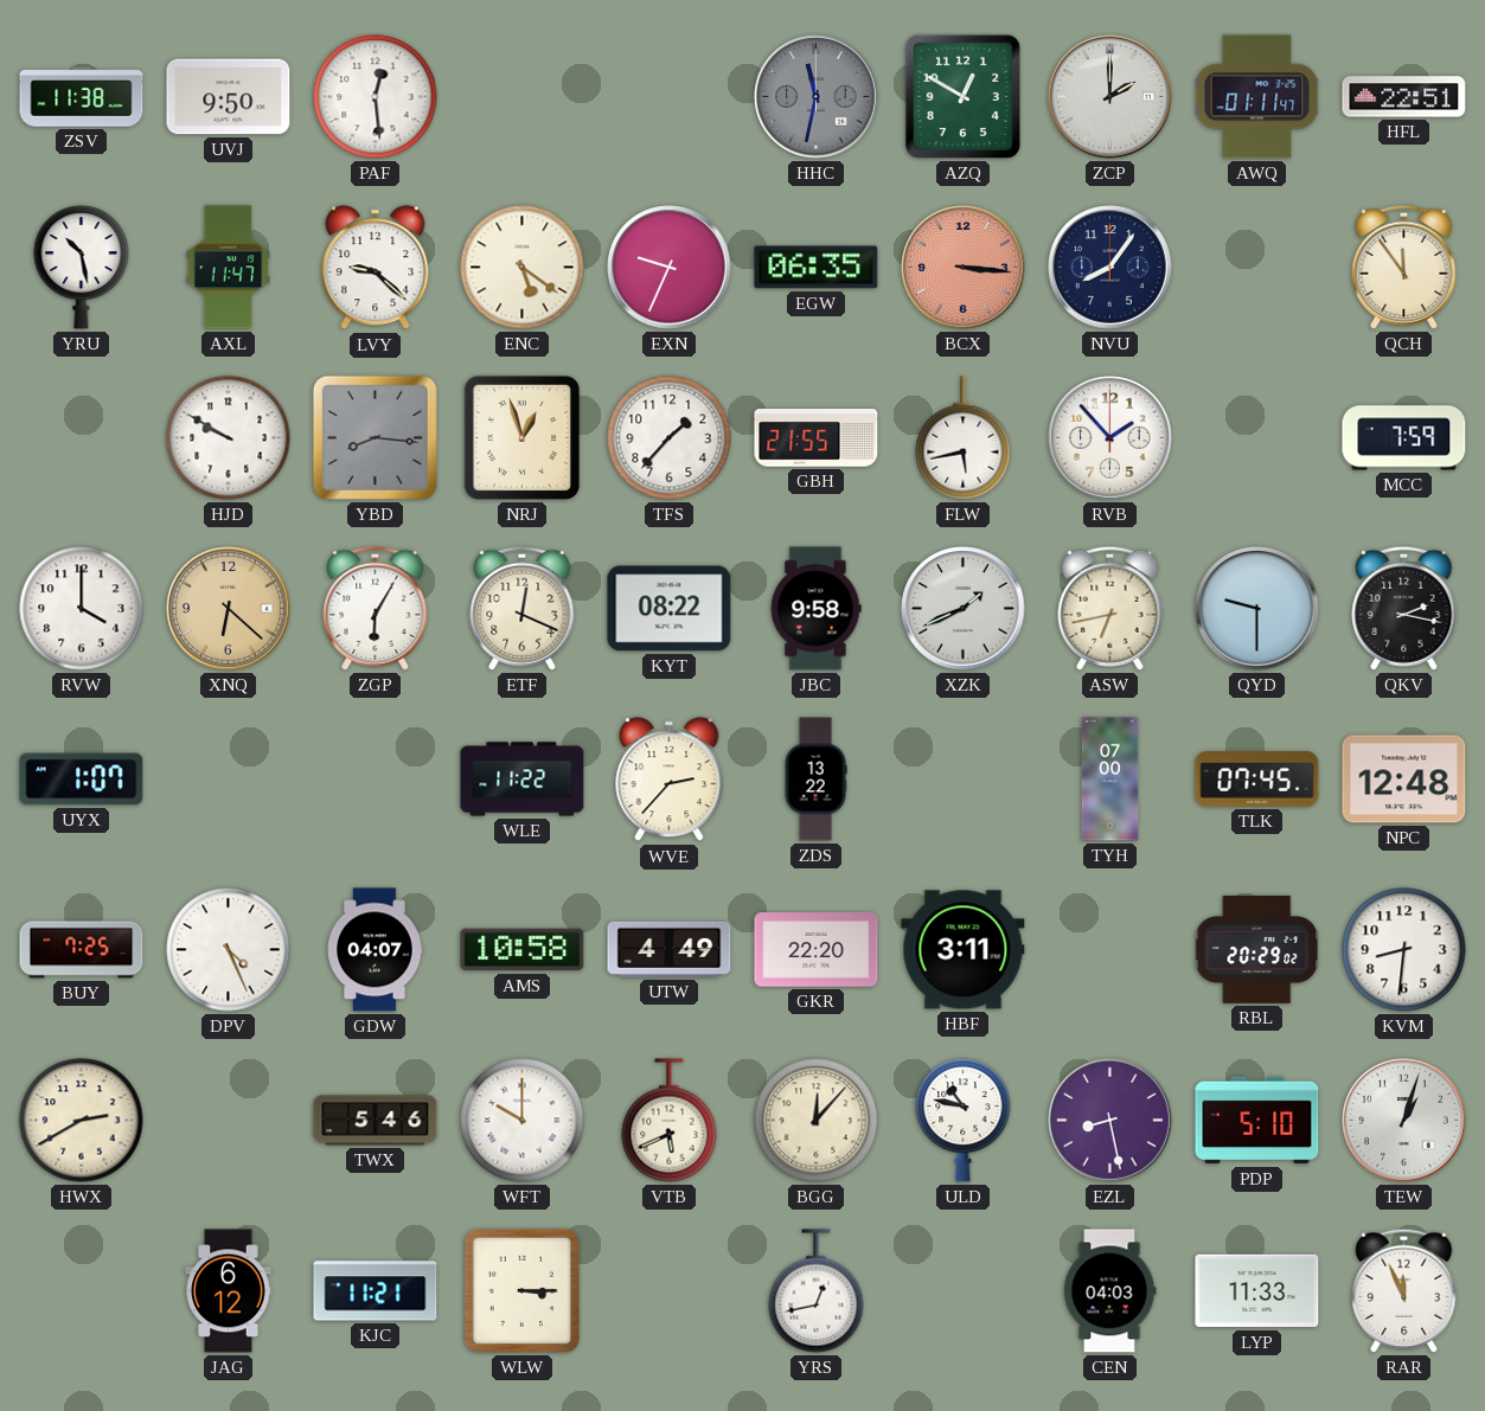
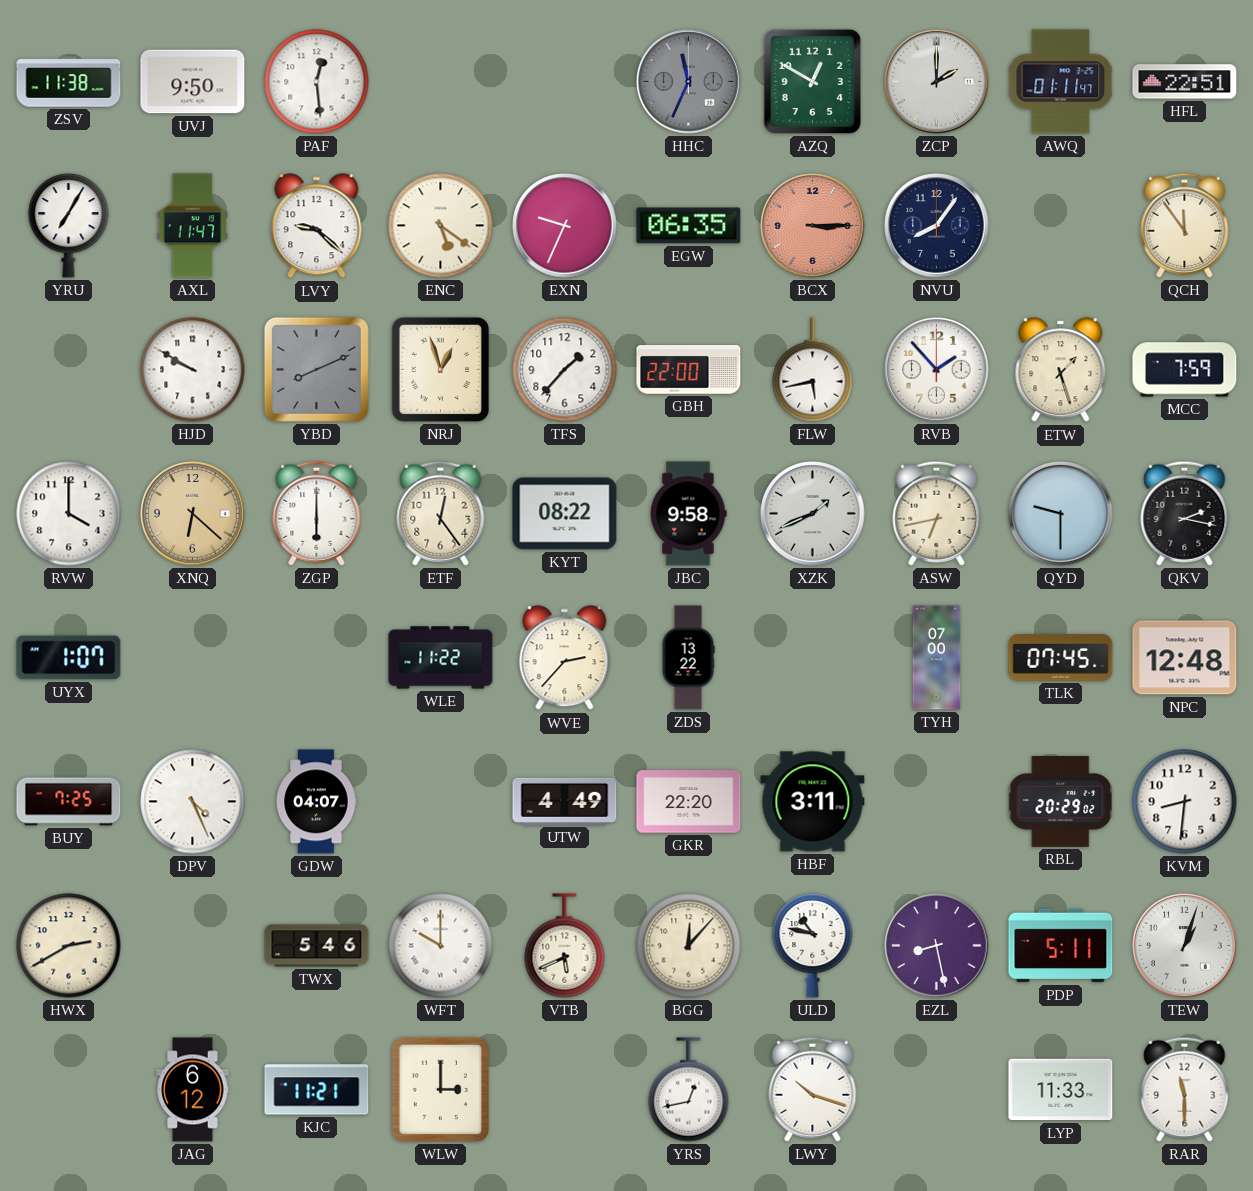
HHC: 11:32 -> 11:34 (689, 82)
YRU: 10:28 -> 7:05 (69, 226)
BCX: 3:16 -> 3:15 (813, 226)
YBD: 8:16 -> 8:11 (316, 369)
GBH: 21:55 -> 22:00 (689, 370)
ETW: none -> 1:27 (1061, 370)
ZGP: 6:05 -> 6:00 (317, 513)
ETF: 12:19 -> 12:24 (441, 513)
AMS: 10:58 -> none (523, 950)
PDP: 5:10 -> 5:11 (1061, 946)
WLW: 3:15 -> 3:00 (440, 1089)
LWY: none -> 10:18 (813, 1089)
CEN: 04:03 -> none (1110, 1291)
RAR: 11:56 -> 11:30 (1185, 1089)
